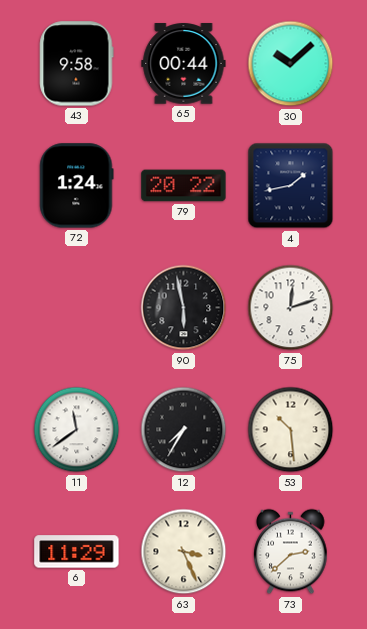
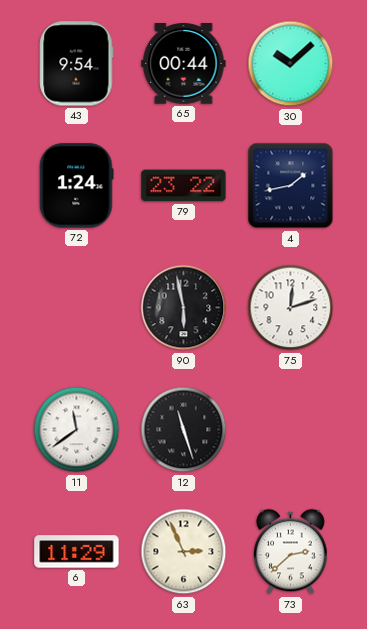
43: 9:58 -> 9:54 (77, 64)
79: 20:22 -> 23:22 (184, 186)
12: 7:35 -> 11:27 (184, 430)
53: 10:29 -> none (291, 430)
63: 3:26 -> 2:56 (184, 552)
